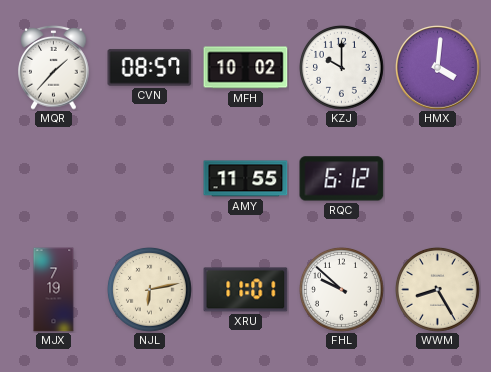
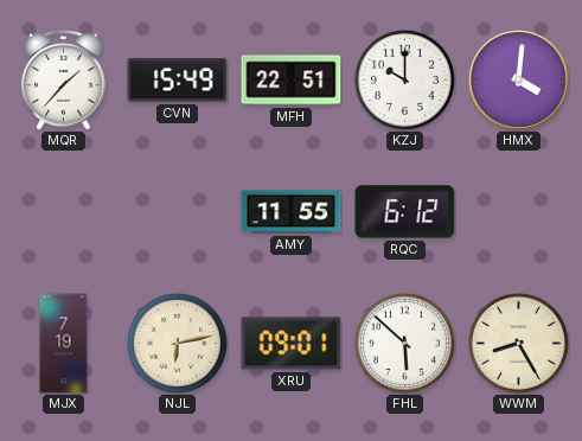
CVN: 08:57 -> 15:49 (178, 81)
MFH: 10:02 -> 22:51 (292, 81)
XRU: 11:01 -> 09:01 (292, 344)
FHL: 9:52 -> 5:52 (404, 343)
